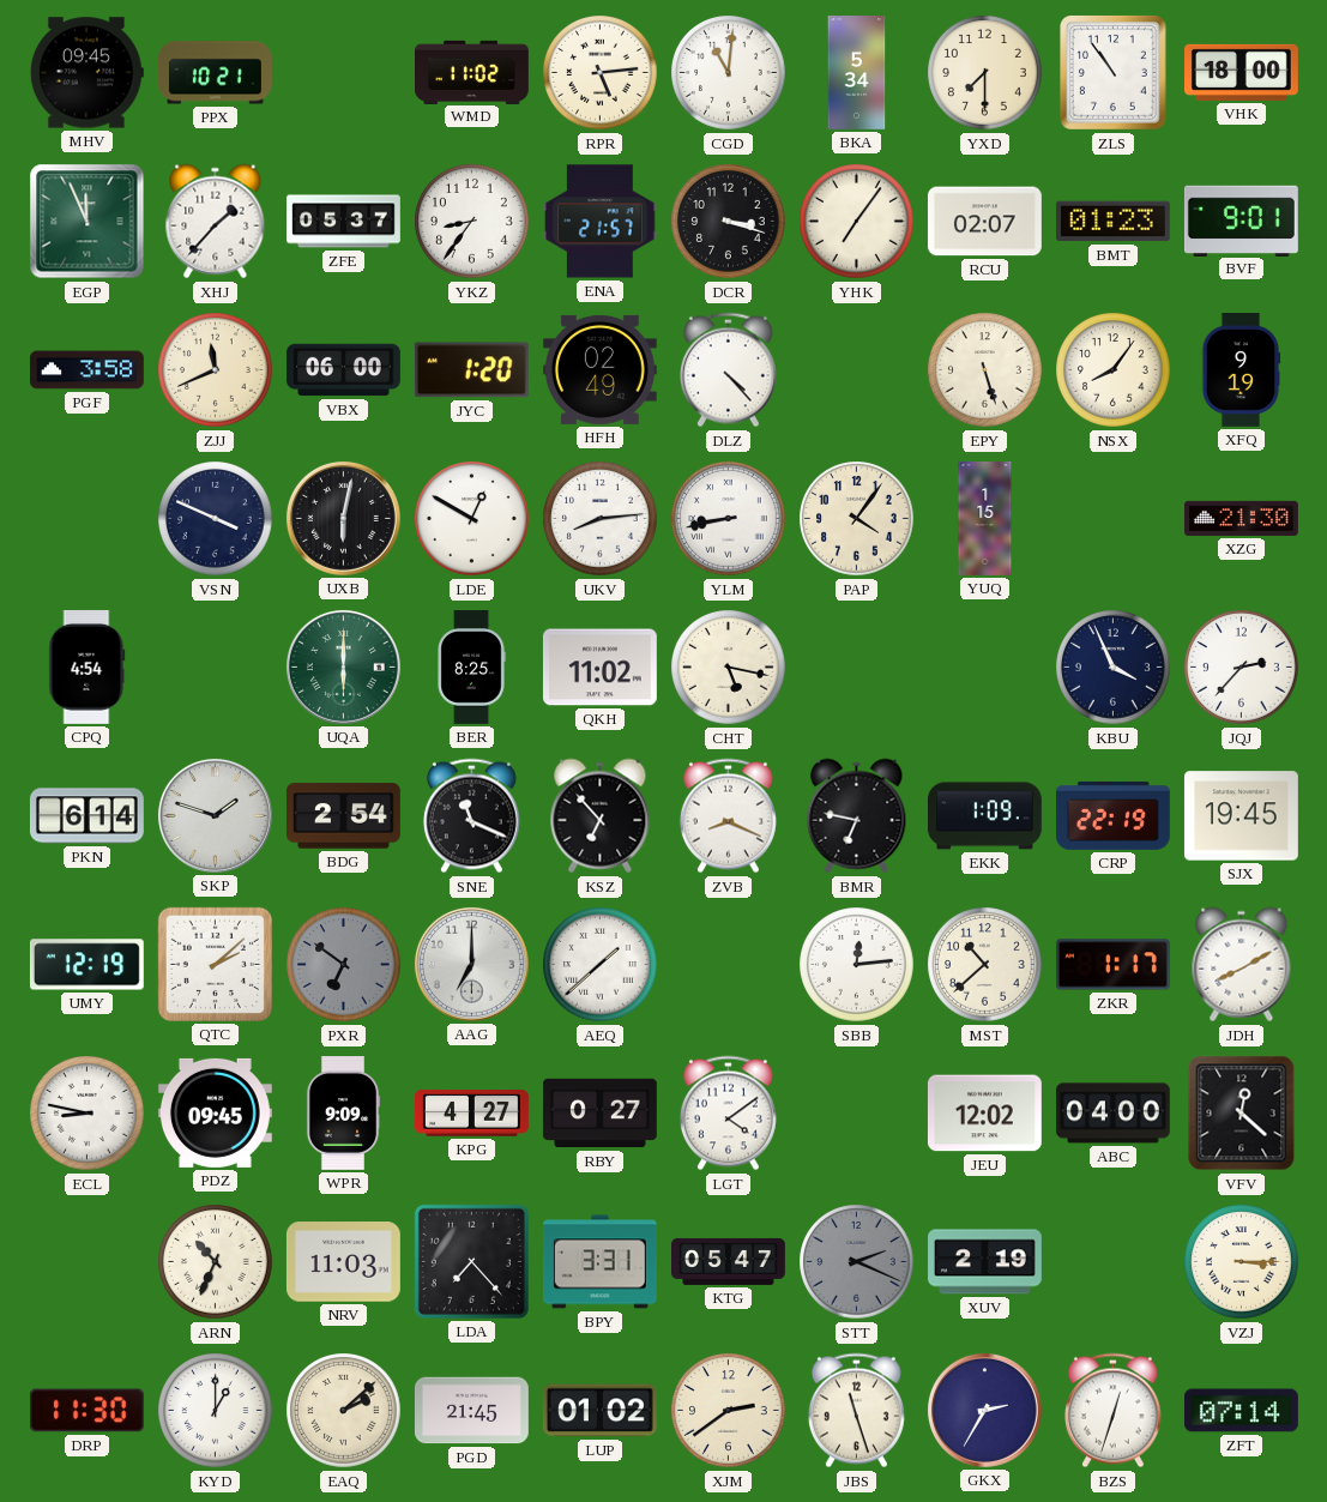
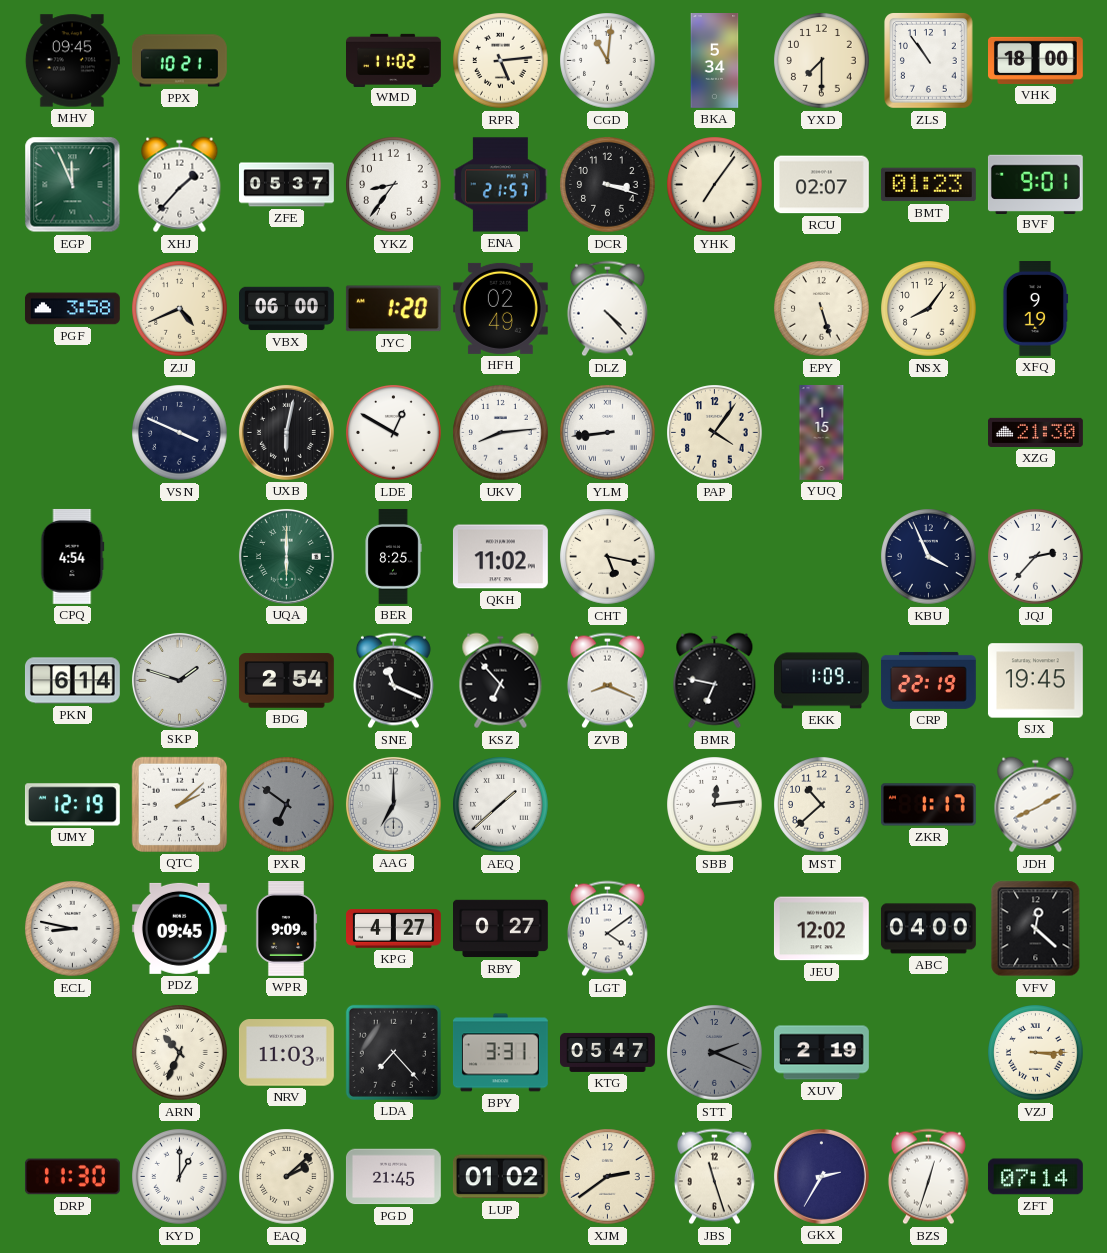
ZJJ: 11:41 -> 4:41 (180, 309)
YLM: 8:43 -> 8:44 (608, 433)
